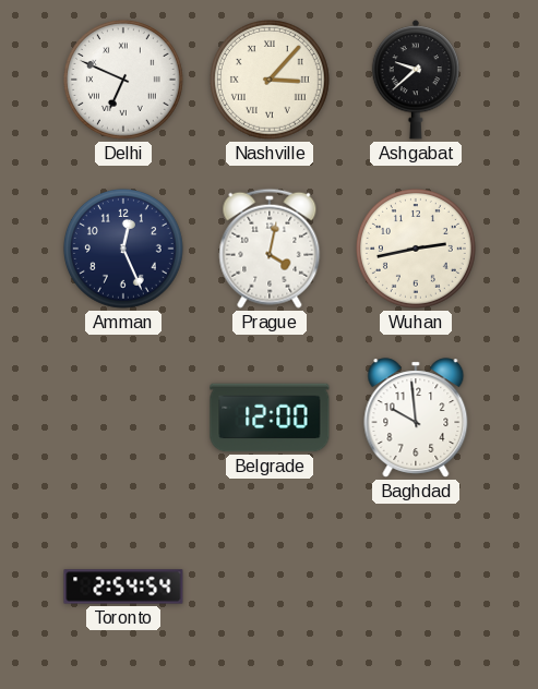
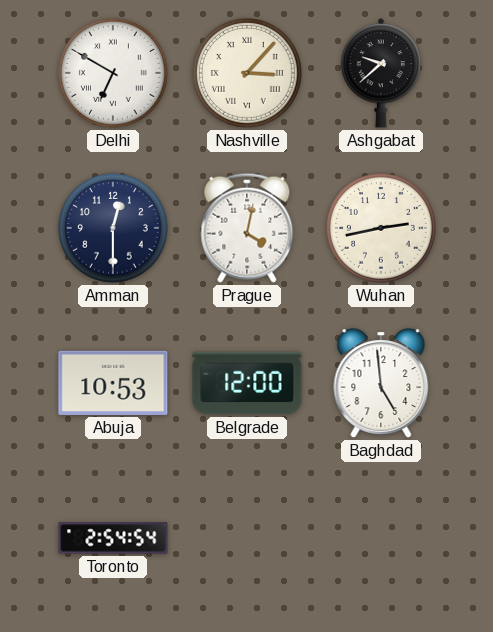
Delhi: 6:49 -> 6:50 (113, 73)
Amman: 12:26 -> 12:30 (113, 228)
Abuja: none -> 10:53 (113, 383)
Baghdad: 9:59 -> 4:59 (381, 383)
